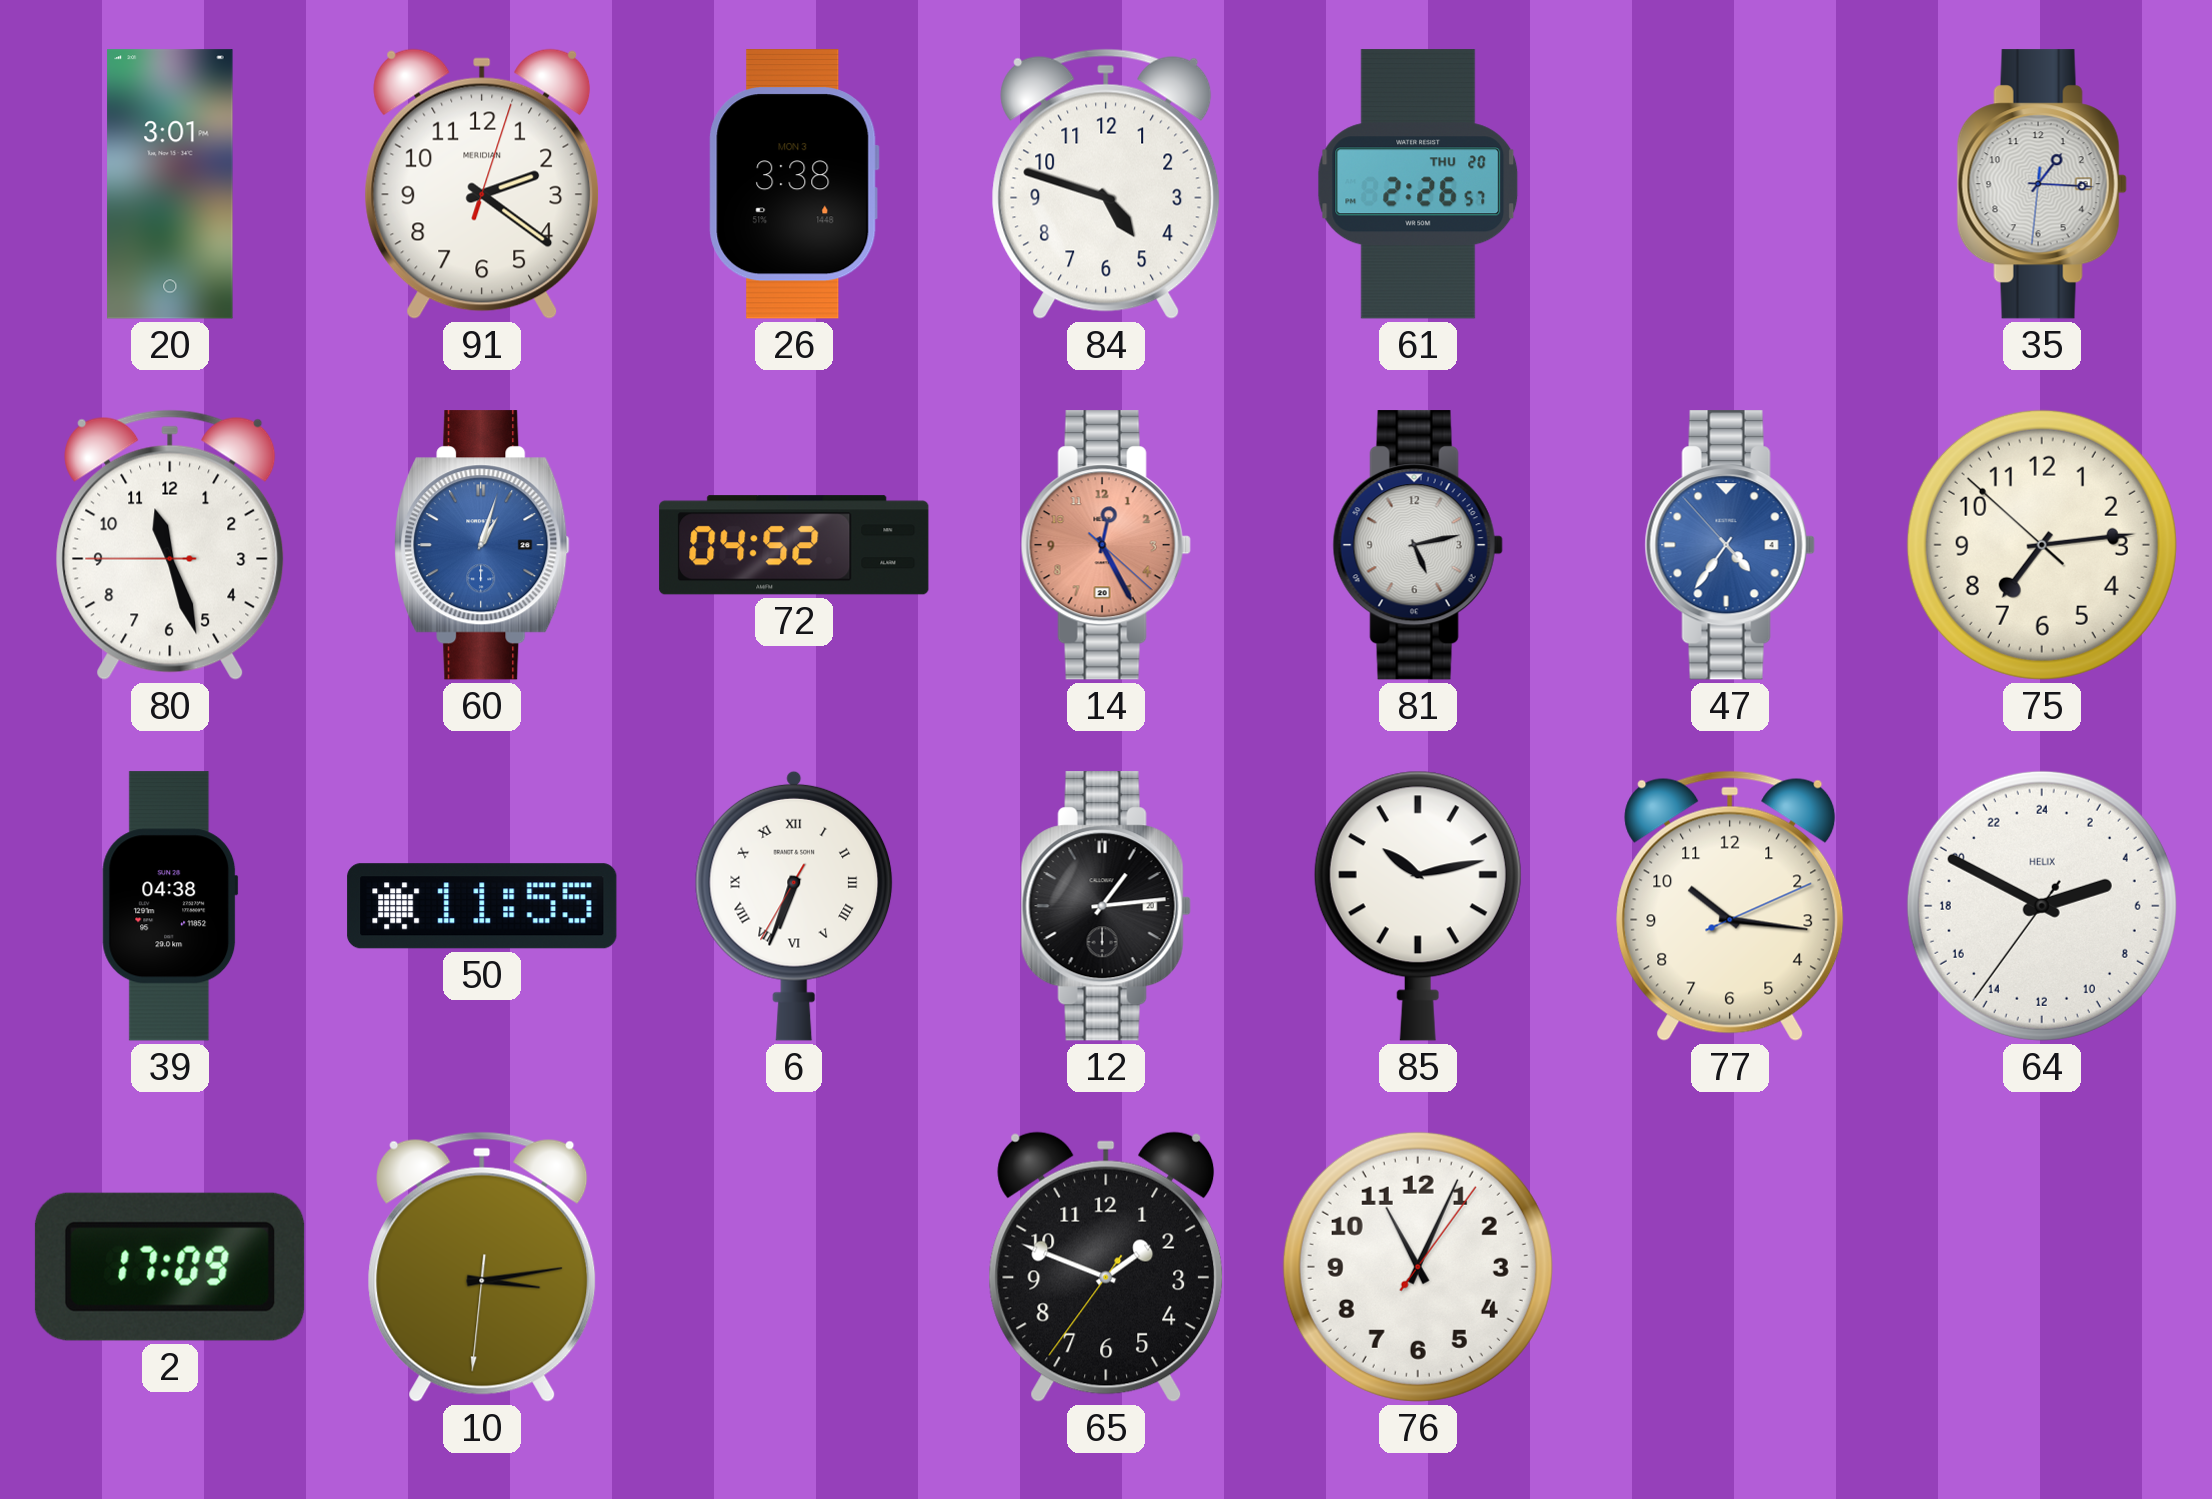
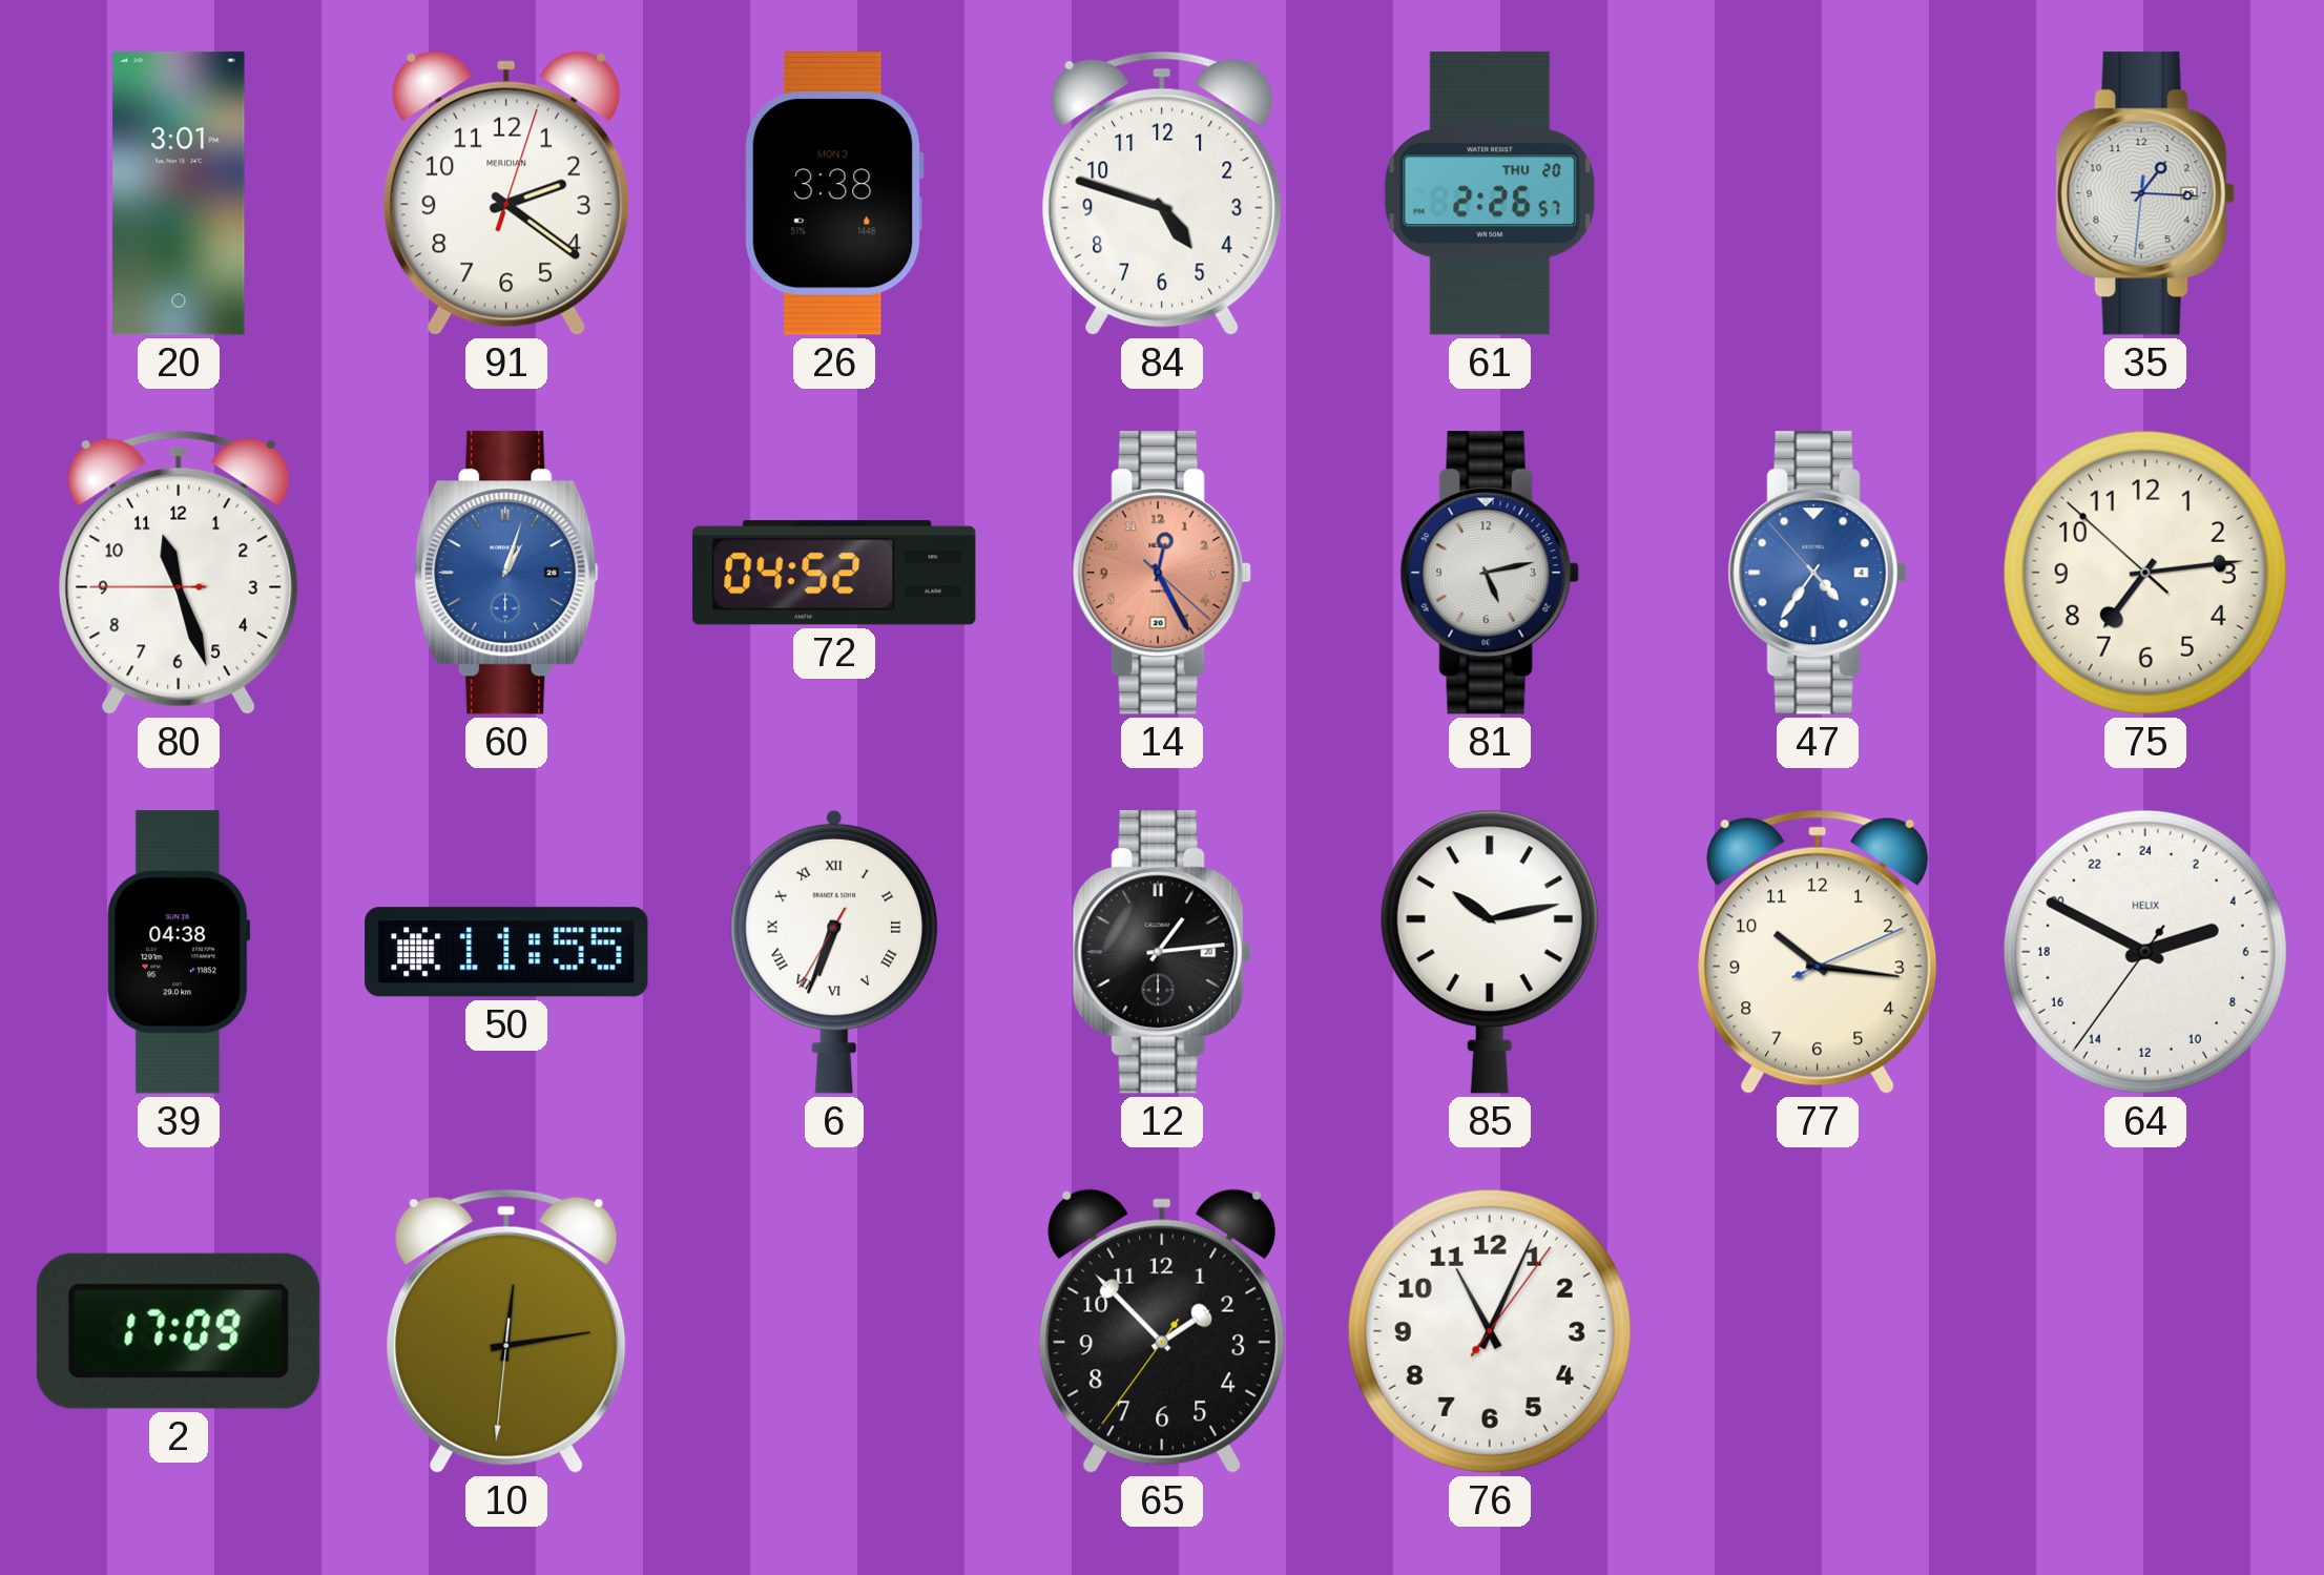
10: 3:13 -> 12:13 (506, 1331)
65: 1:48 -> 1:52 (1162, 1331)
